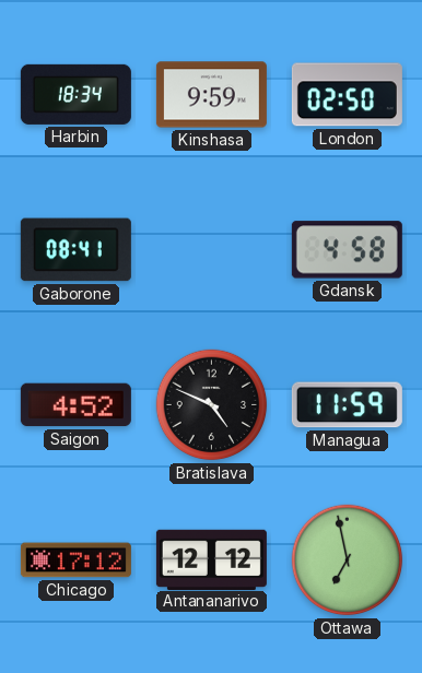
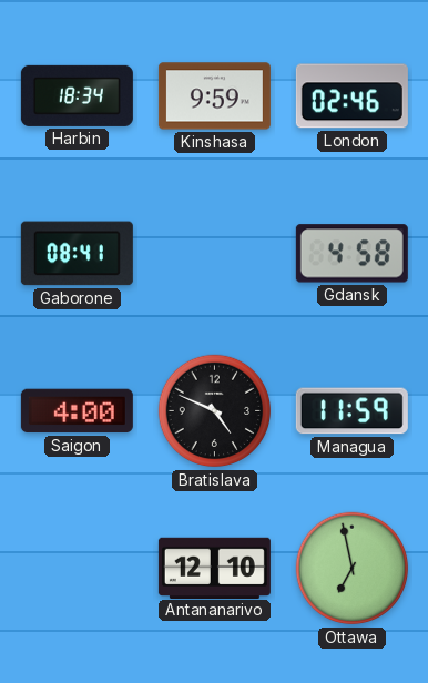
London: 02:50 -> 02:46 (351, 96)
Saigon: 4:52 -> 4:00 (77, 411)
Chicago: 17:12 -> none (75, 560)
Antananarivo: 12:12 -> 12:10 (214, 568)
